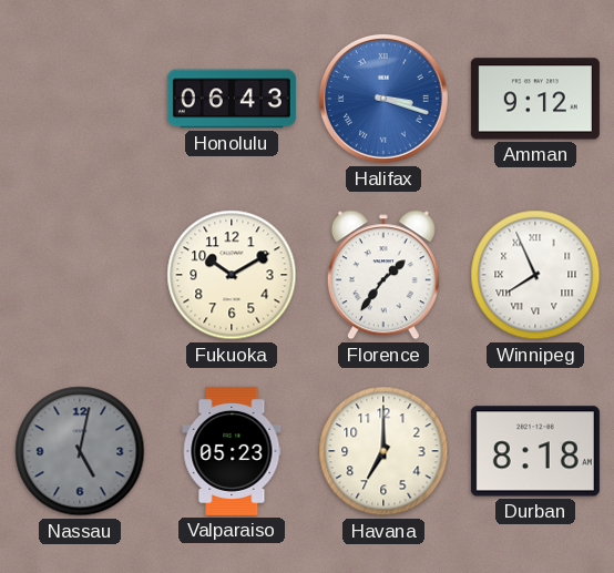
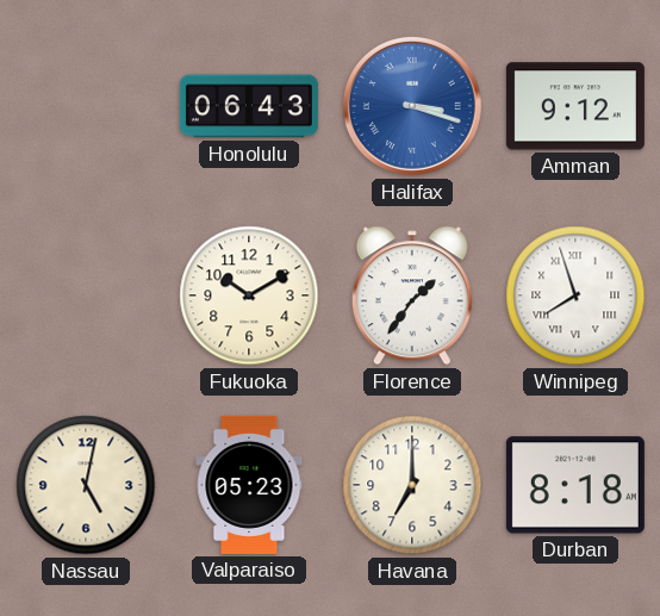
Winnipeg: 7:56 -> 7:57 (575, 295)
Nassau dial: grey -> cream (86, 485)
